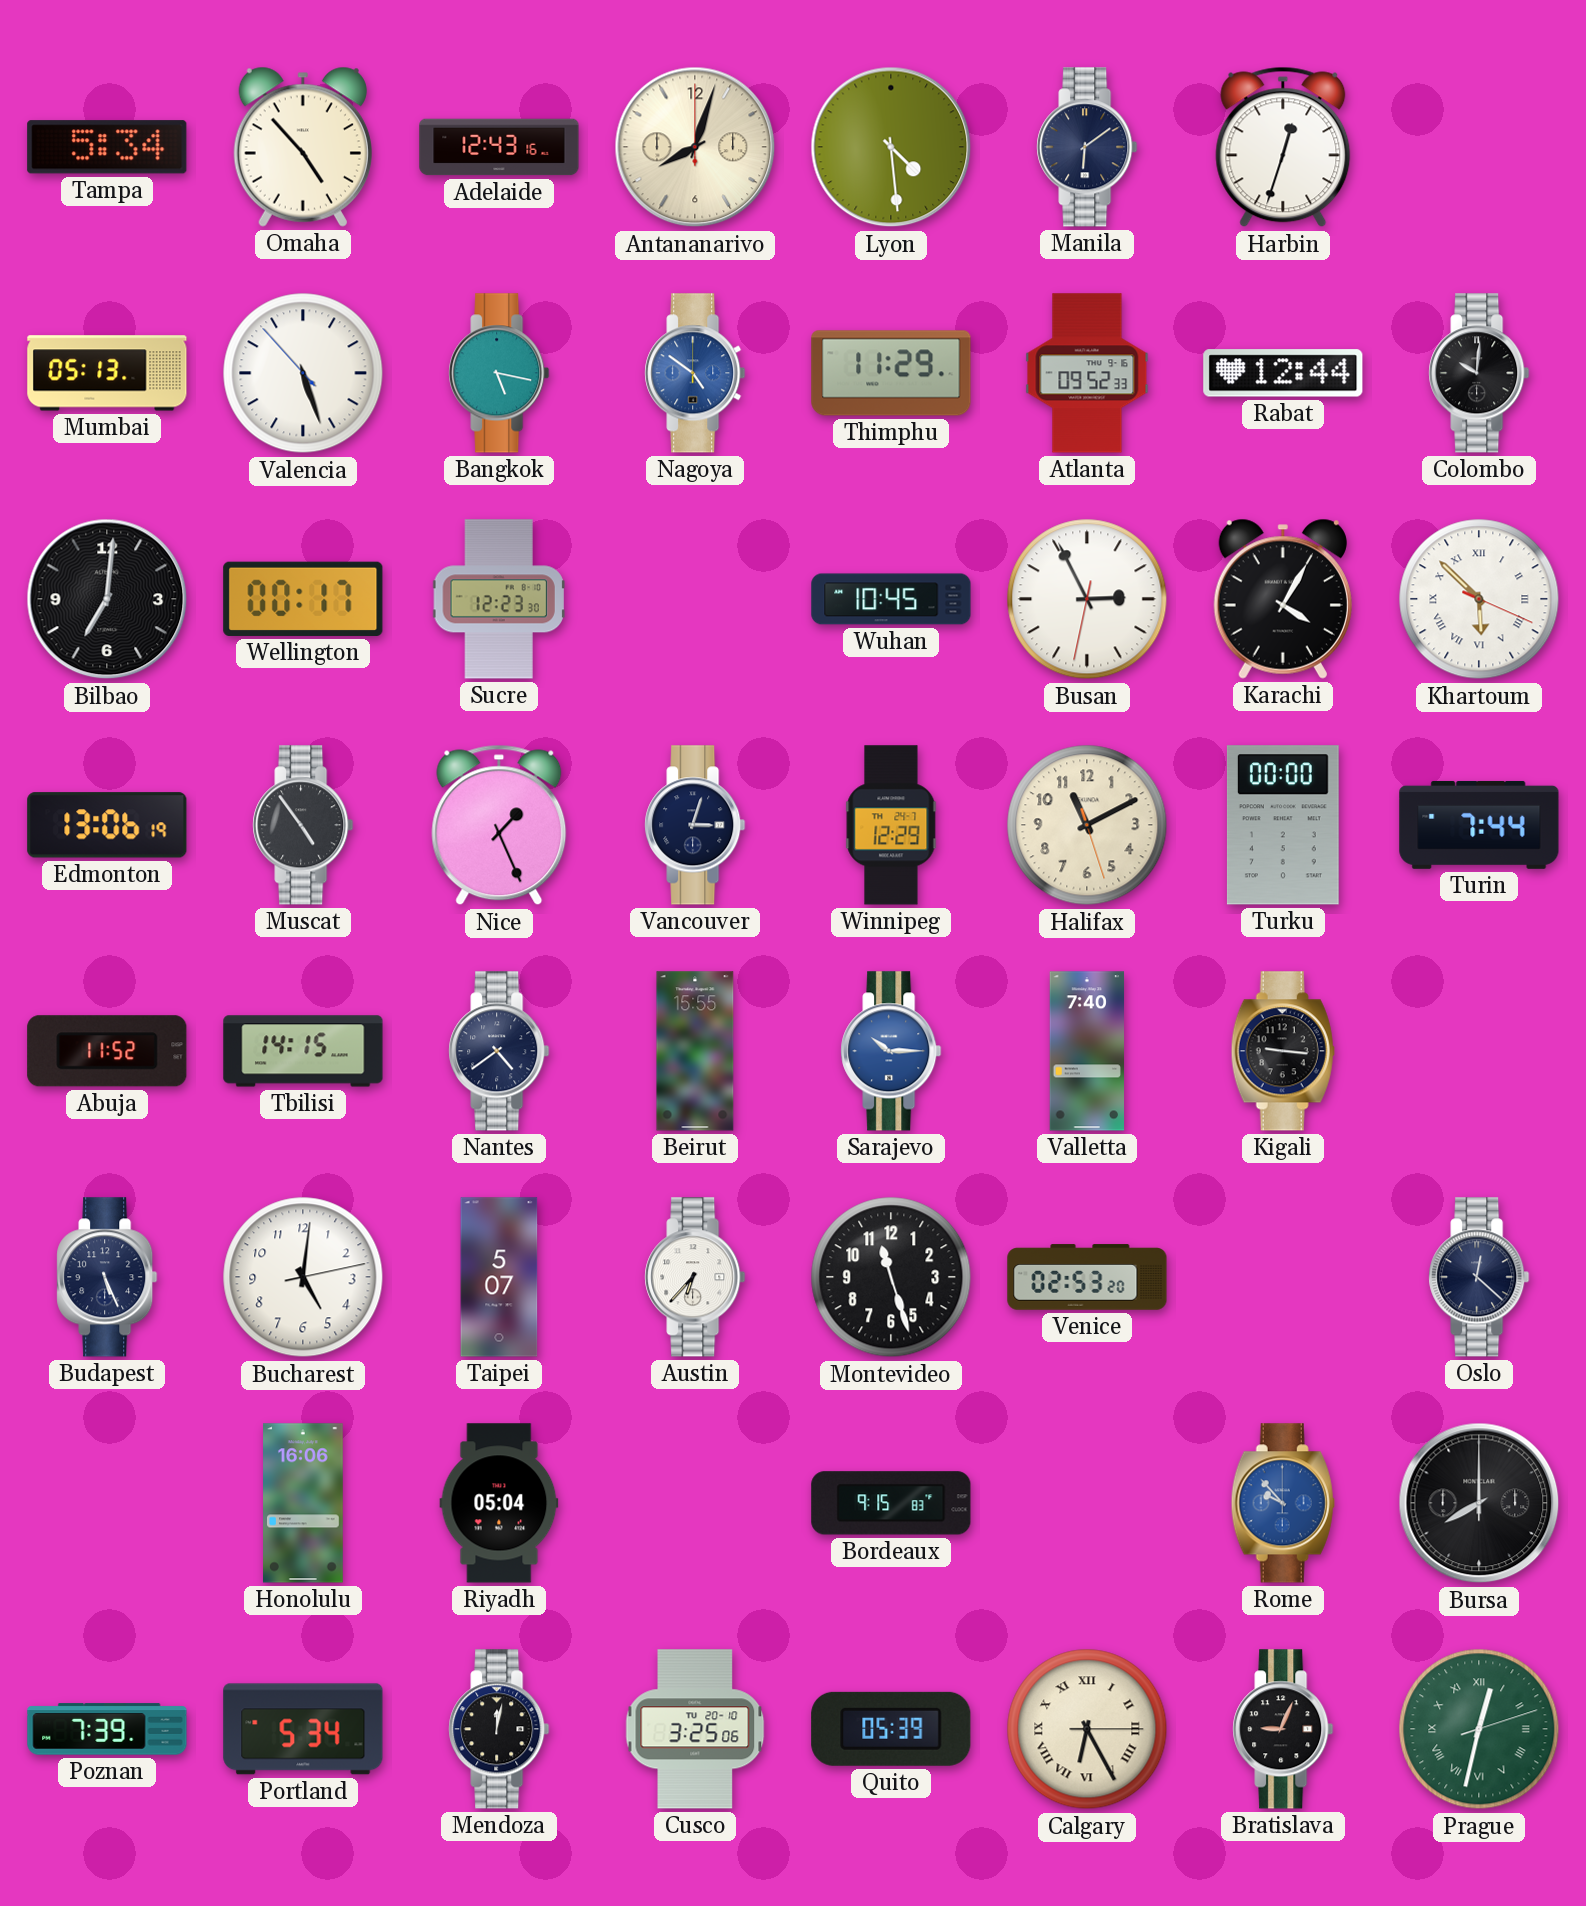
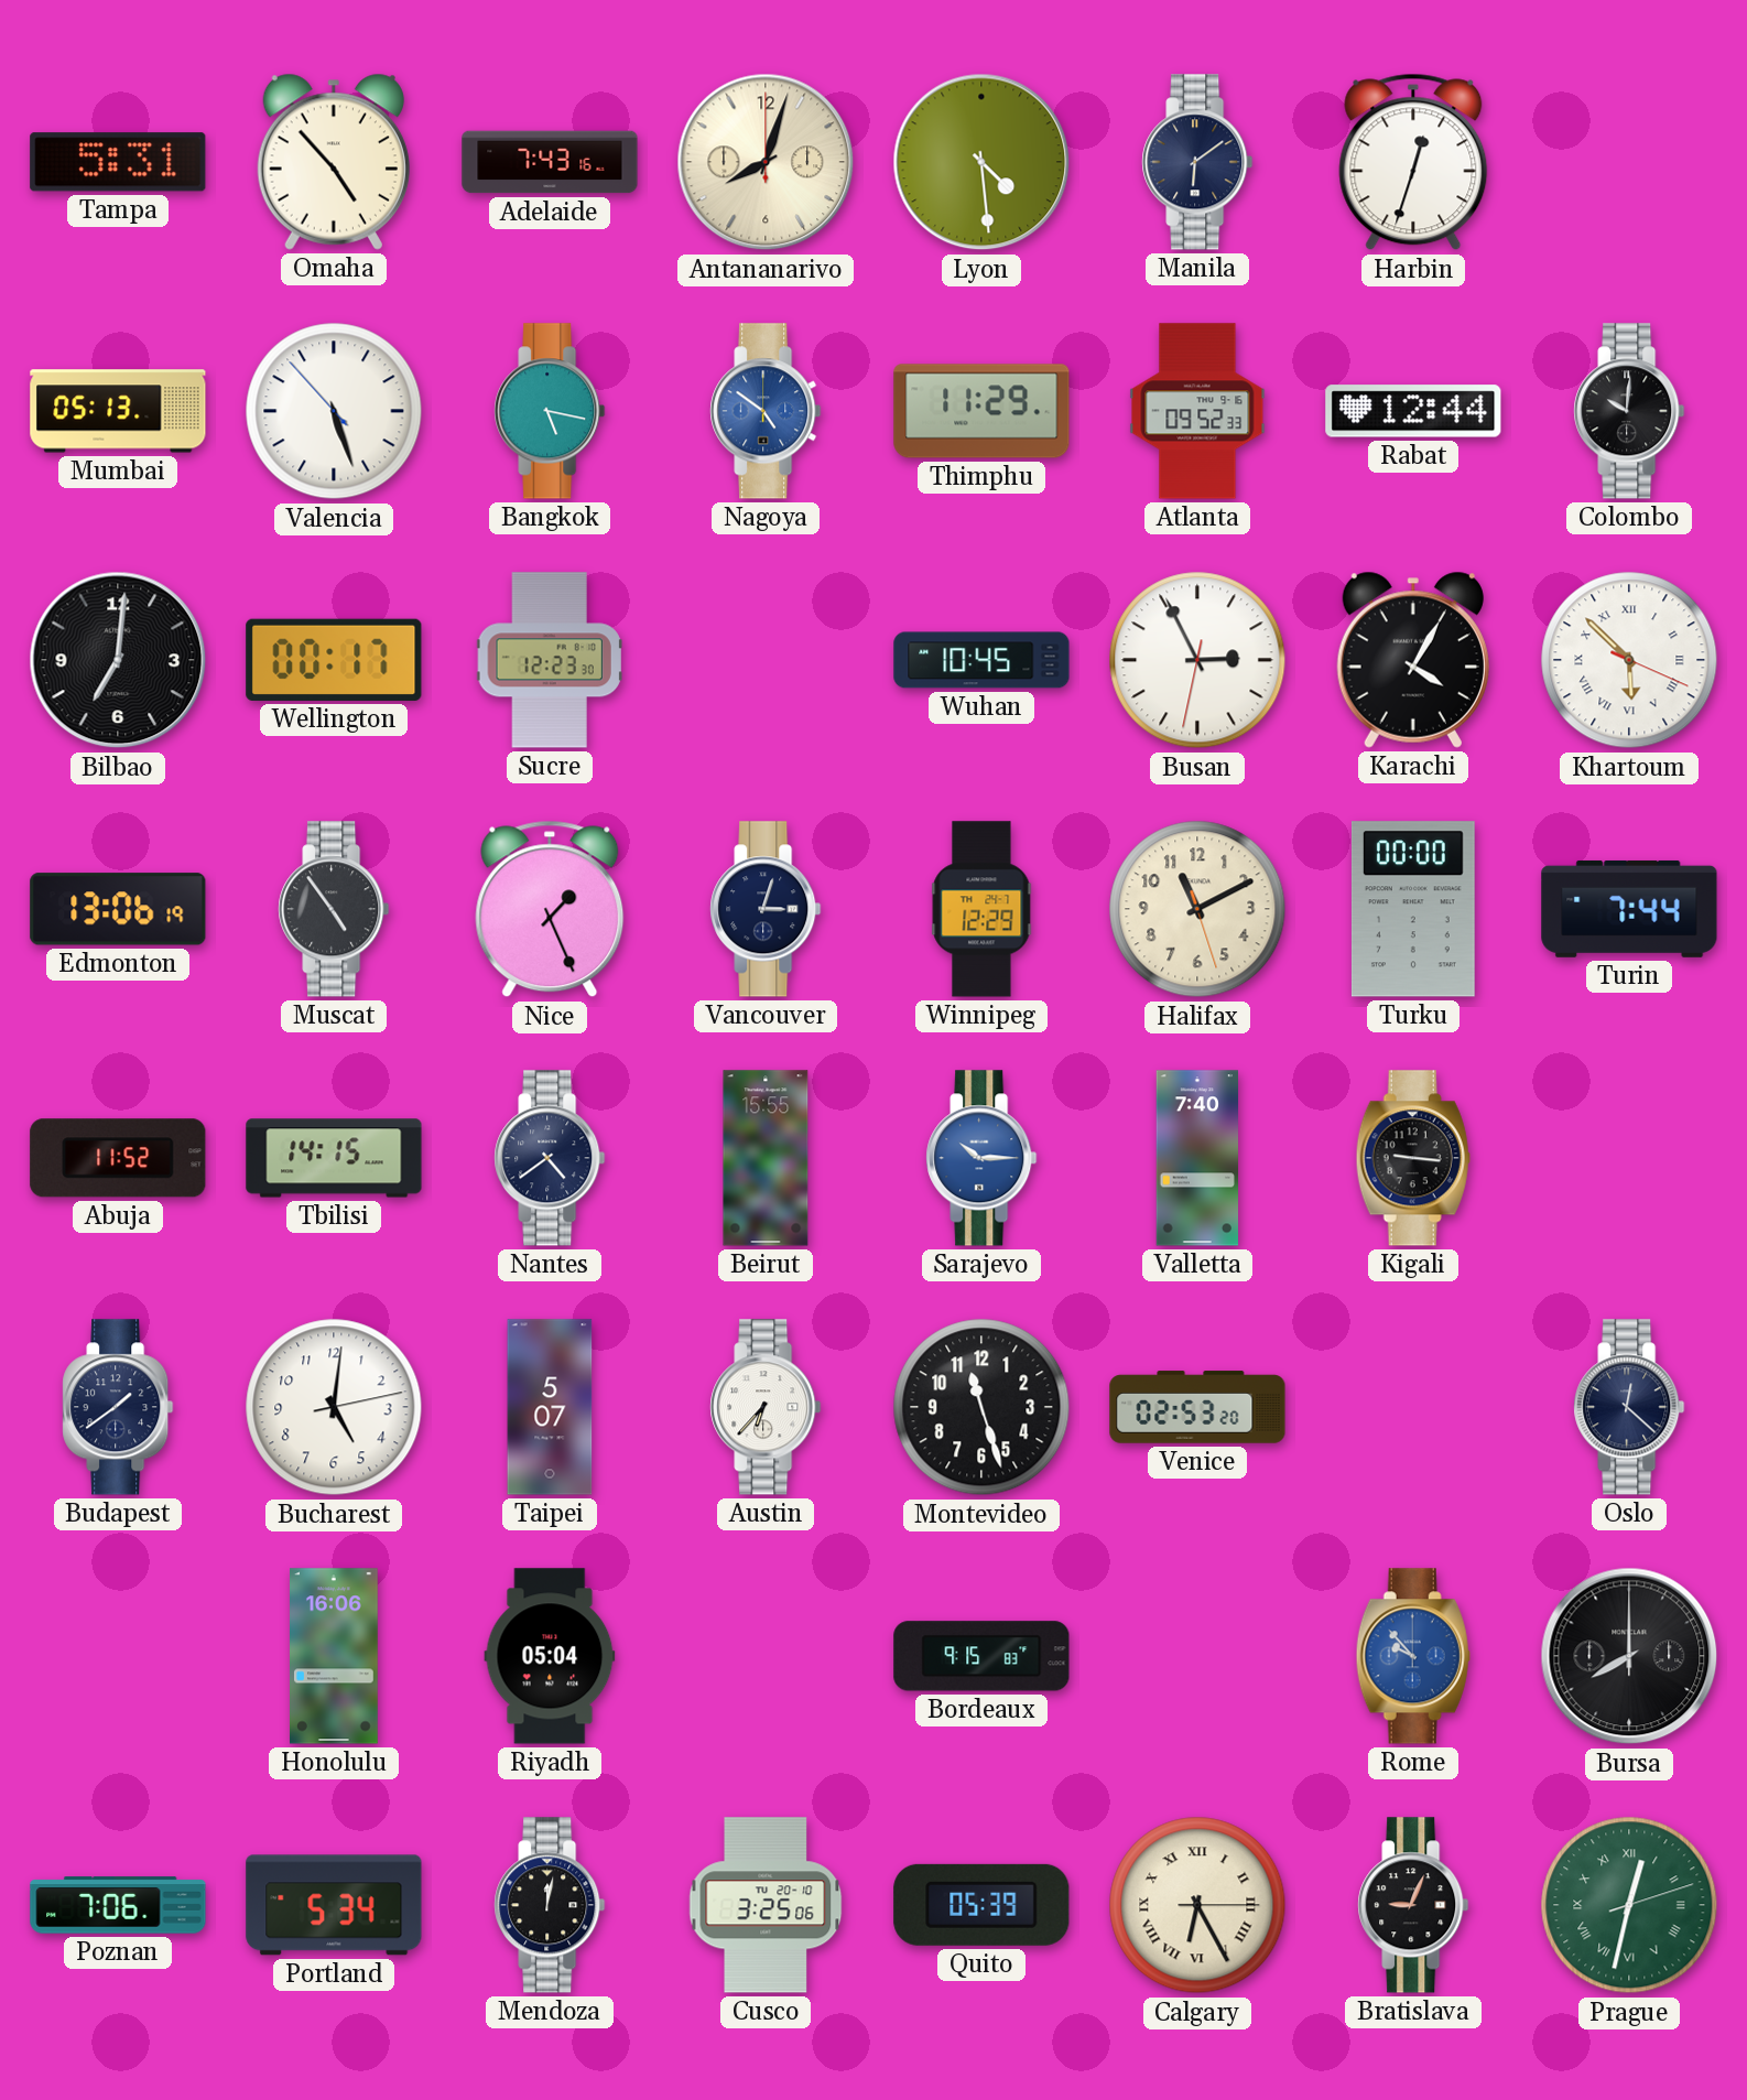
Tampa: 5:34 -> 5:31 (118, 162)
Adelaide: 12:43 -> 7:43 (550, 162)
Budapest: 5:26 -> 1:39 (118, 1407)
Poznan: 7:39 -> 7:06 (118, 1905)
